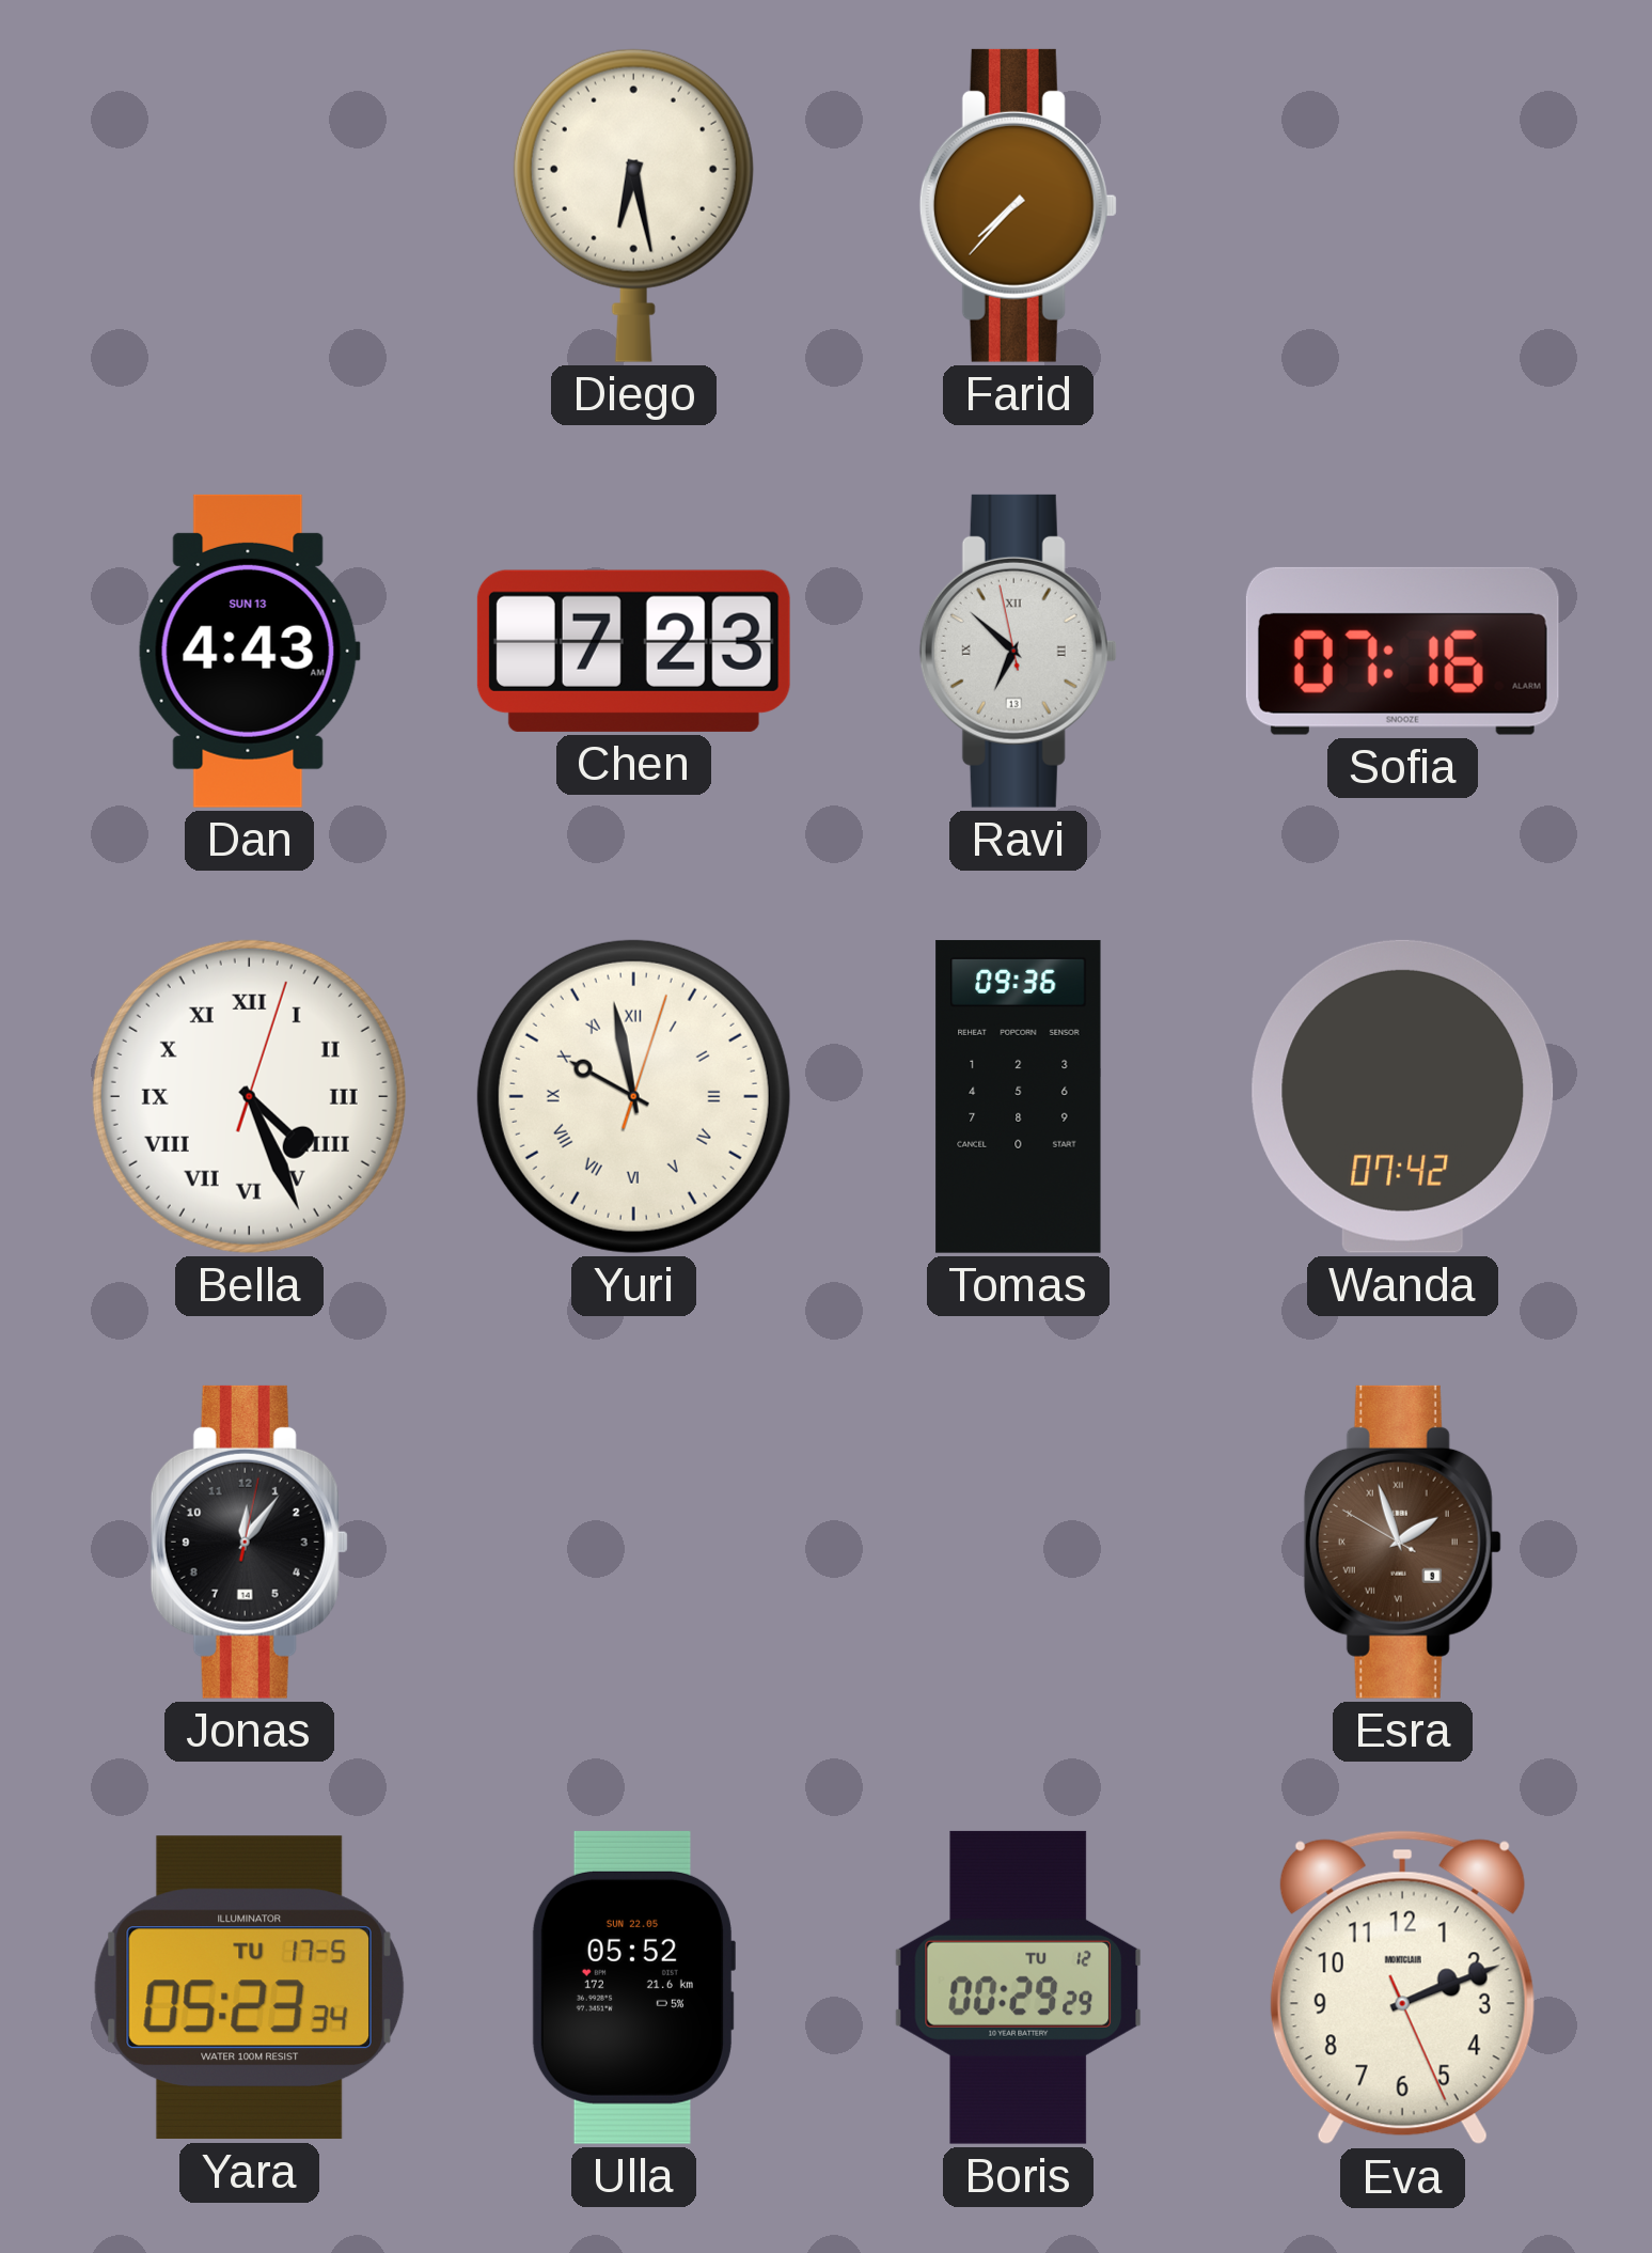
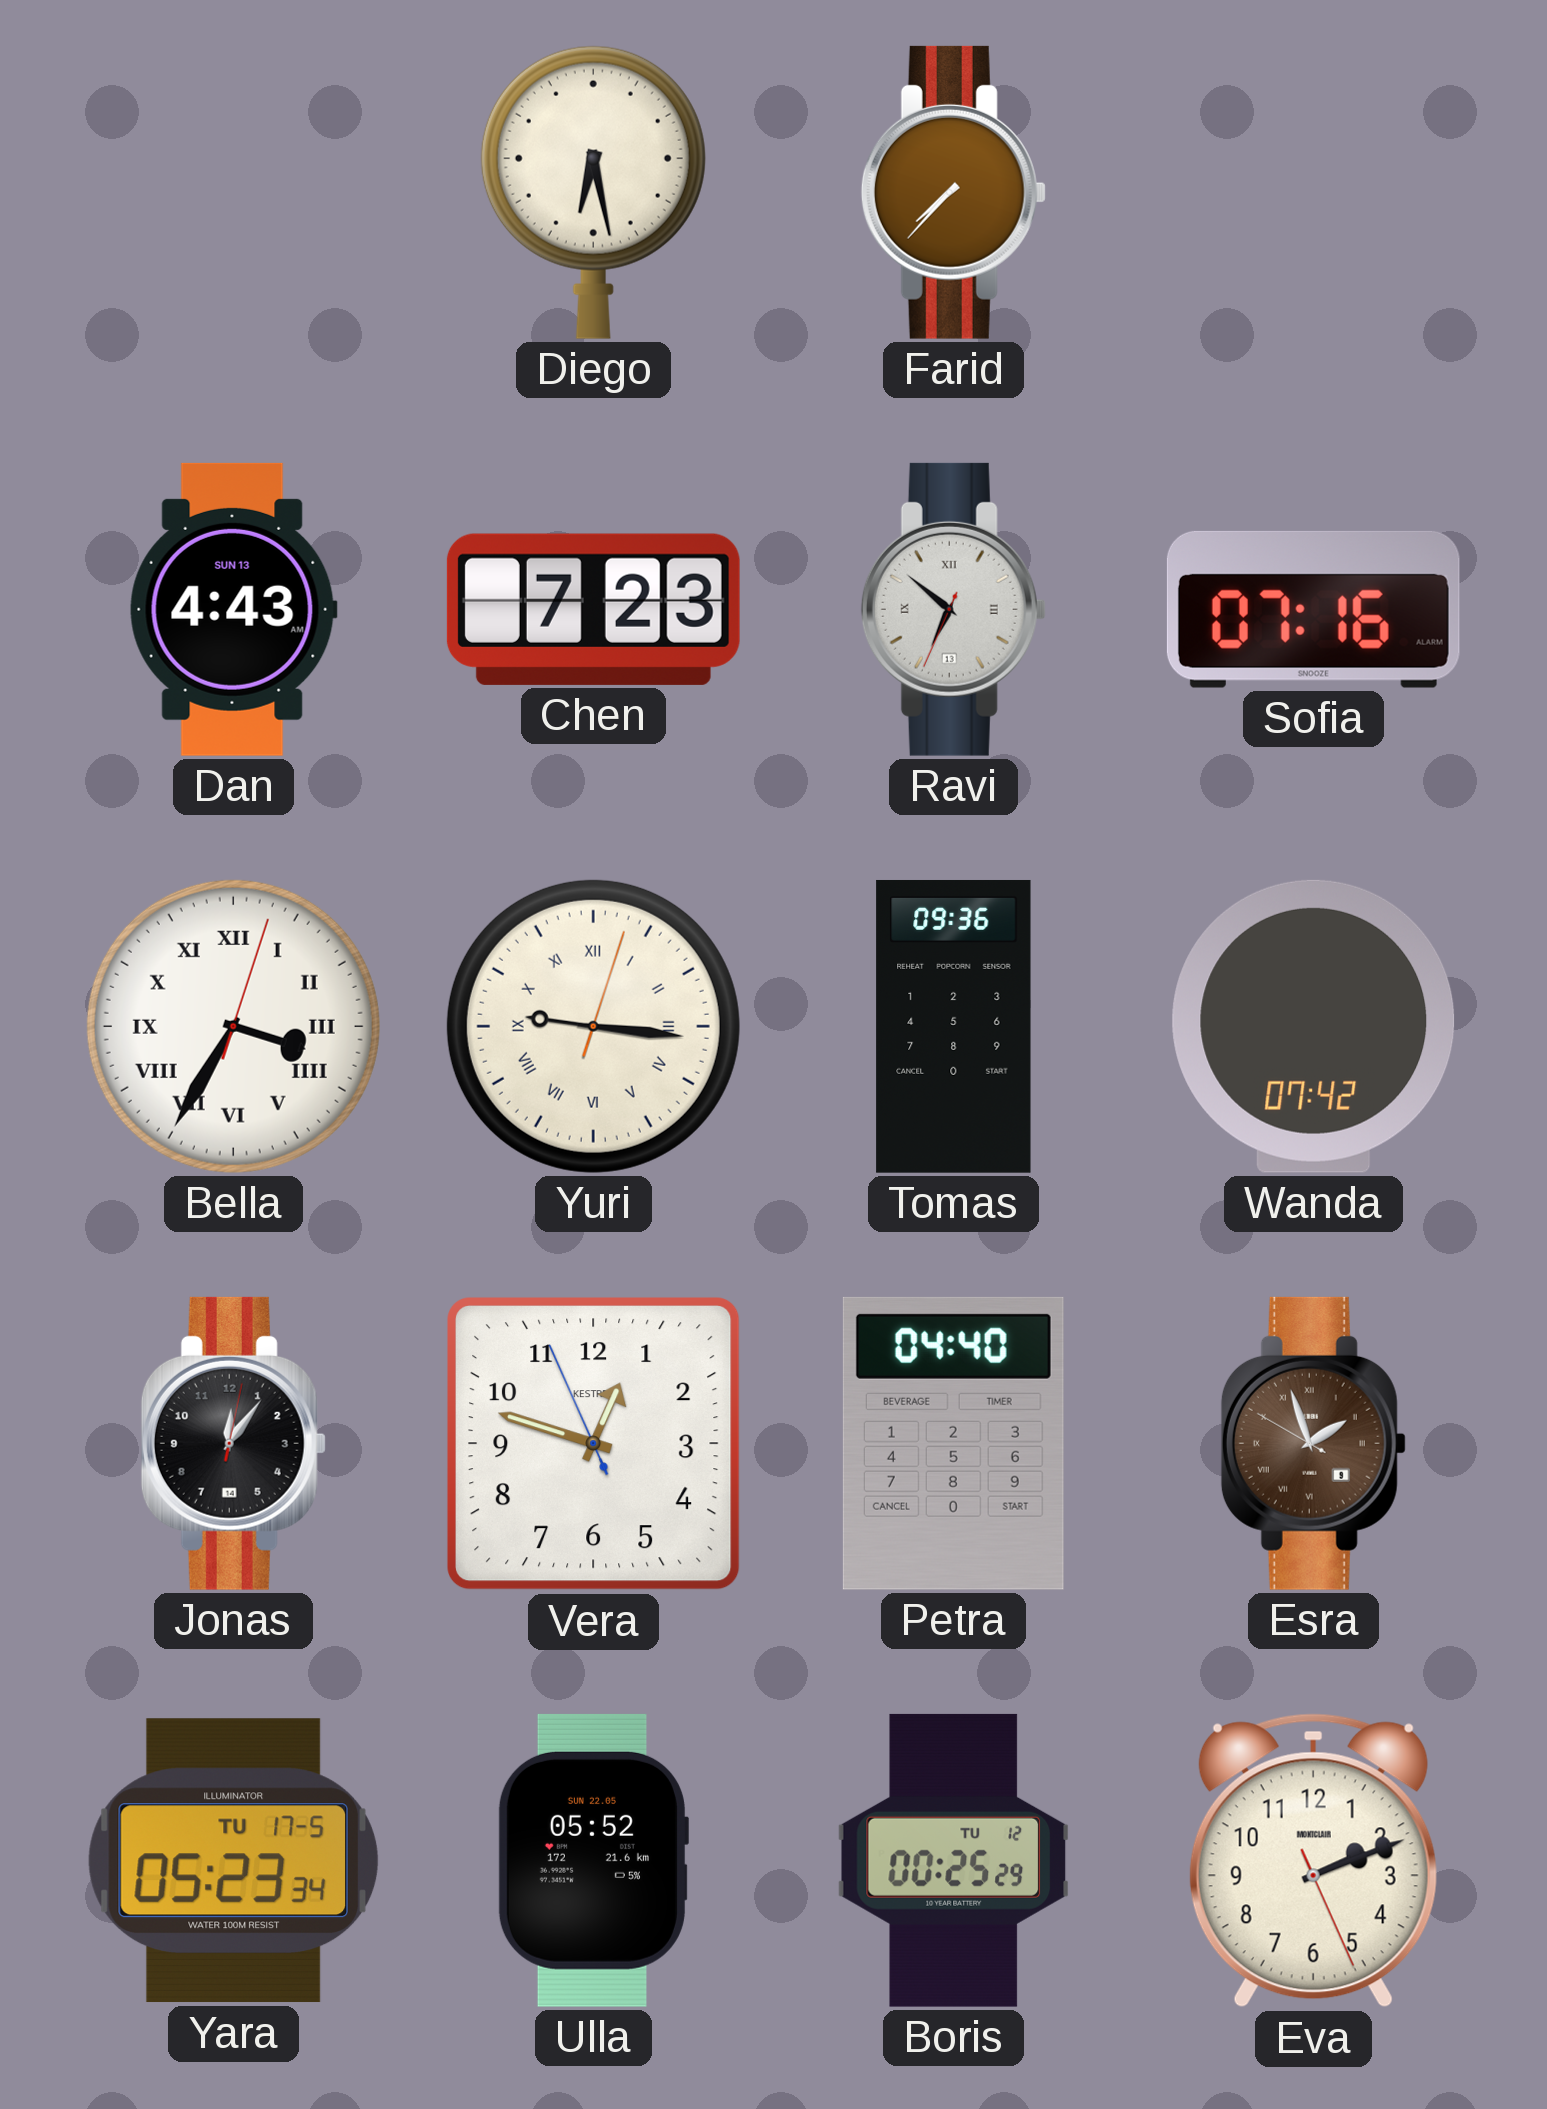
Ravi: 6:51:58 -> 6:51:34 (953, 609)
Bella: 4:26 -> 3:35 (233, 1026)
Yuri: 9:58 -> 9:16 (593, 1026)
Vera: none -> 12:47 (594, 1444)
Petra: none -> 04:40 (953, 1443)
Boris: 00:29 -> 00:25 (953, 1860)
